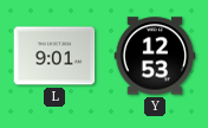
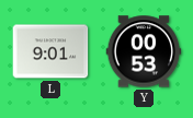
Y: 12:53 -> 00:53 (144, 51)
